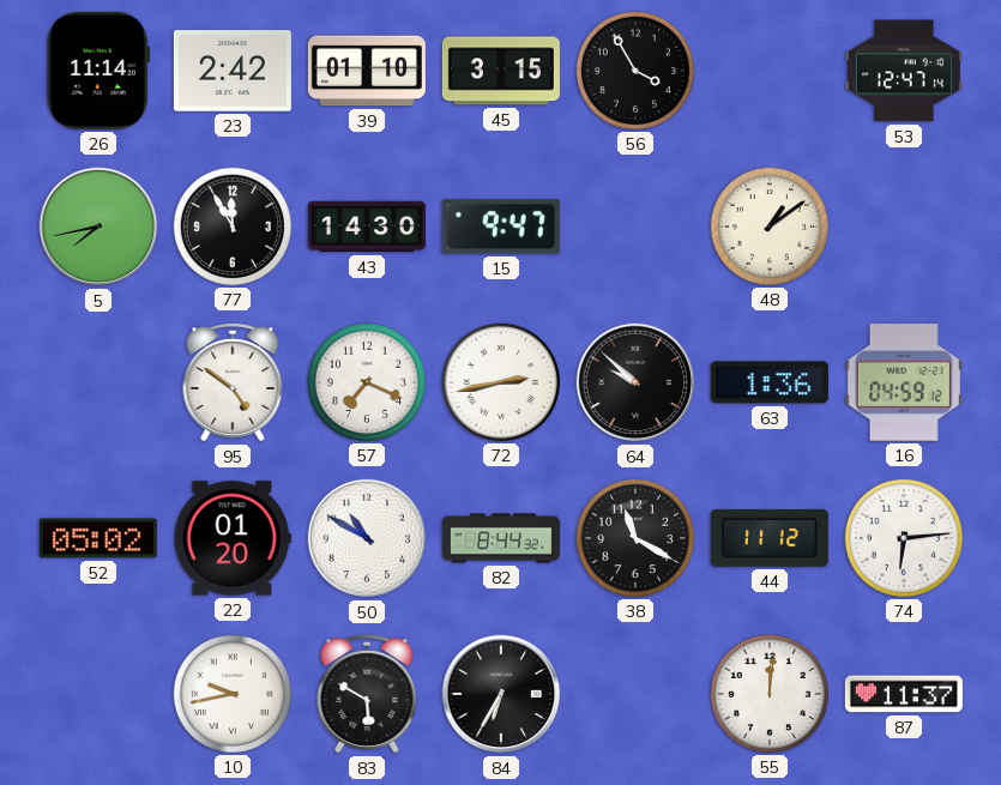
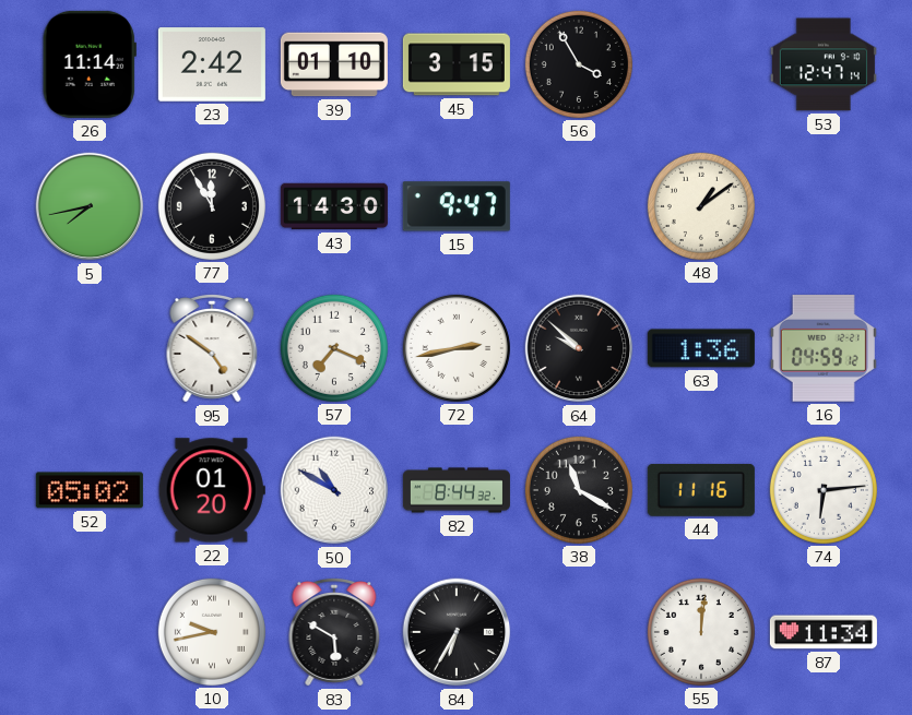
44: 11:12 -> 11:16 (701, 490)
87: 11:37 -> 11:34 (824, 632)
